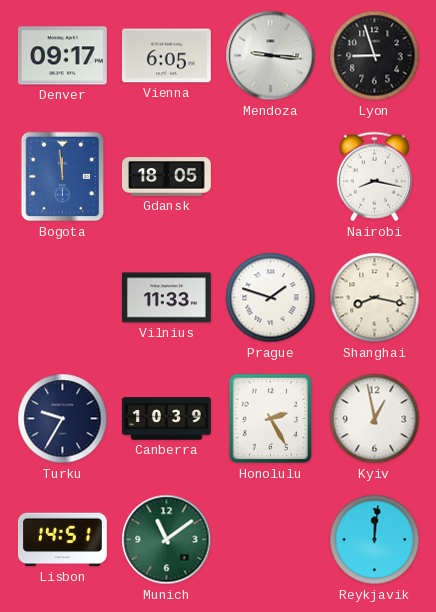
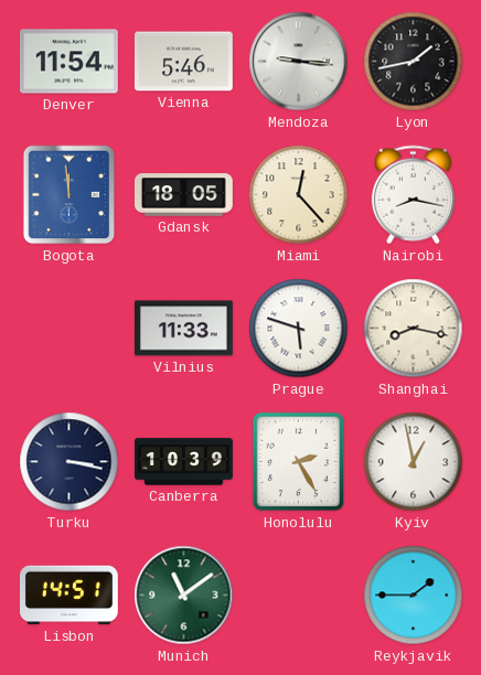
Denver: 09:17 -> 11:54 (68, 62)
Vienna: 6:05 -> 5:46 (183, 62)
Lyon: 8:57 -> 1:43 (414, 62)
Miami: none -> 12:23 (299, 195)
Prague: 1:48 -> 5:48 (299, 329)
Turku: 9:35 -> 3:17 (70, 462)
Reykjavik: 12:01 -> 1:45 (414, 596)
